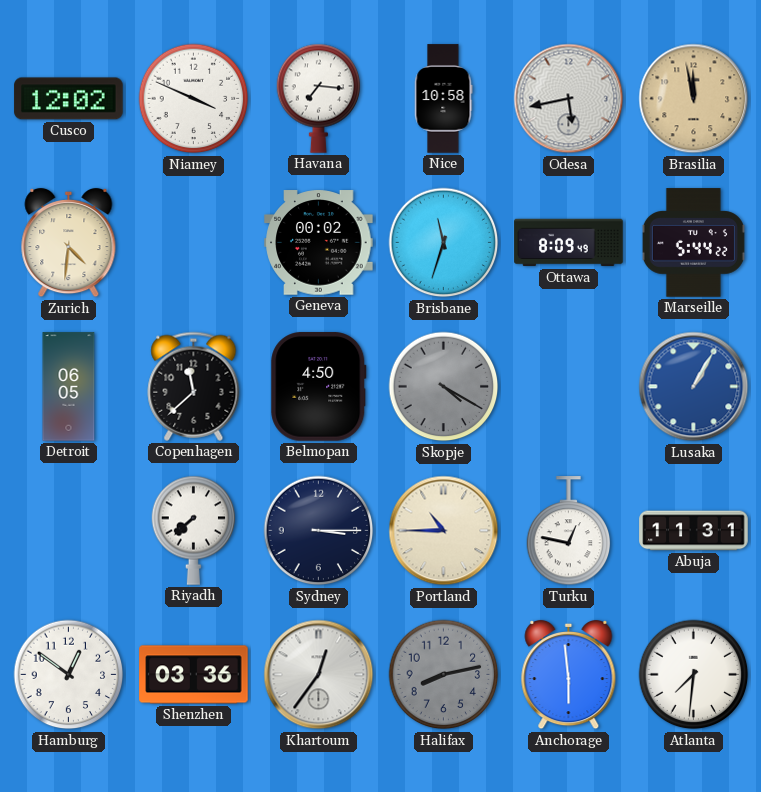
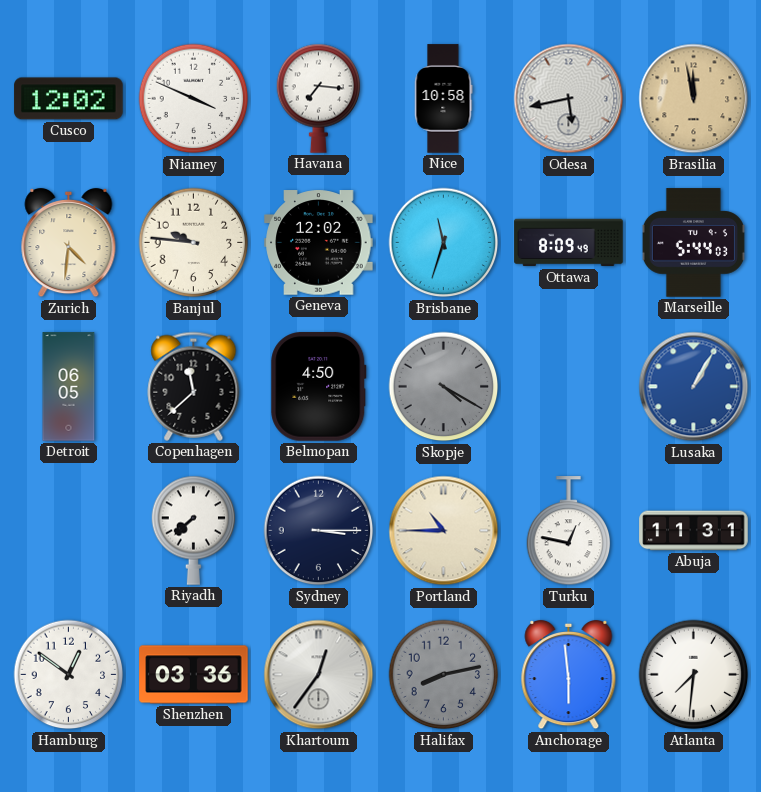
Banjul: none -> 9:46 (194, 243)
Geneva: 00:02 -> 12:02 (319, 243)
Marseille: 5:44:22 -> 5:44:03 (693, 243)
